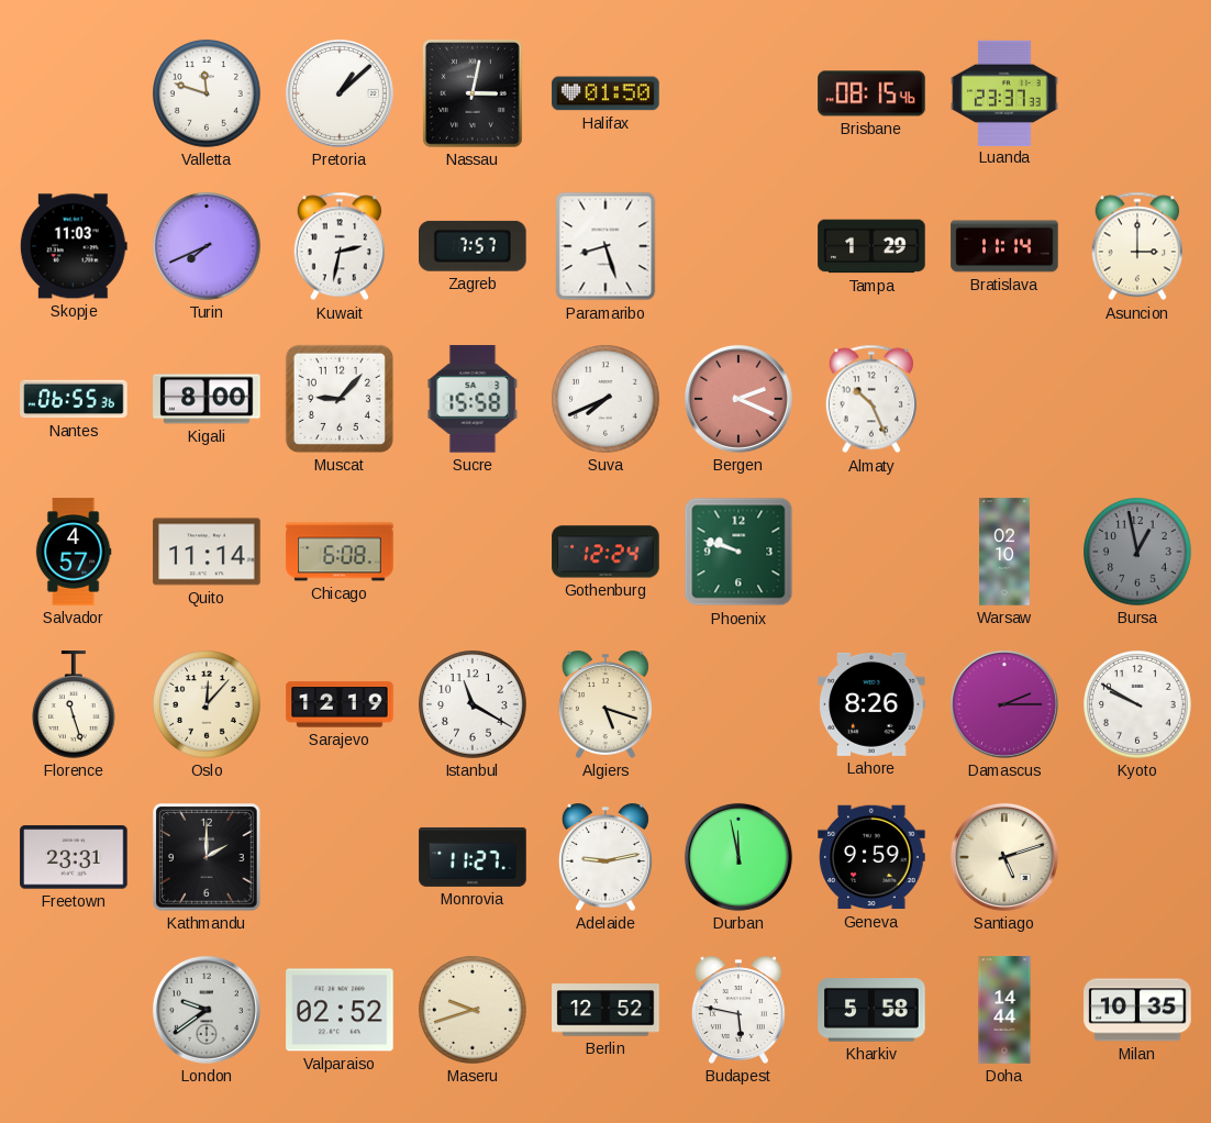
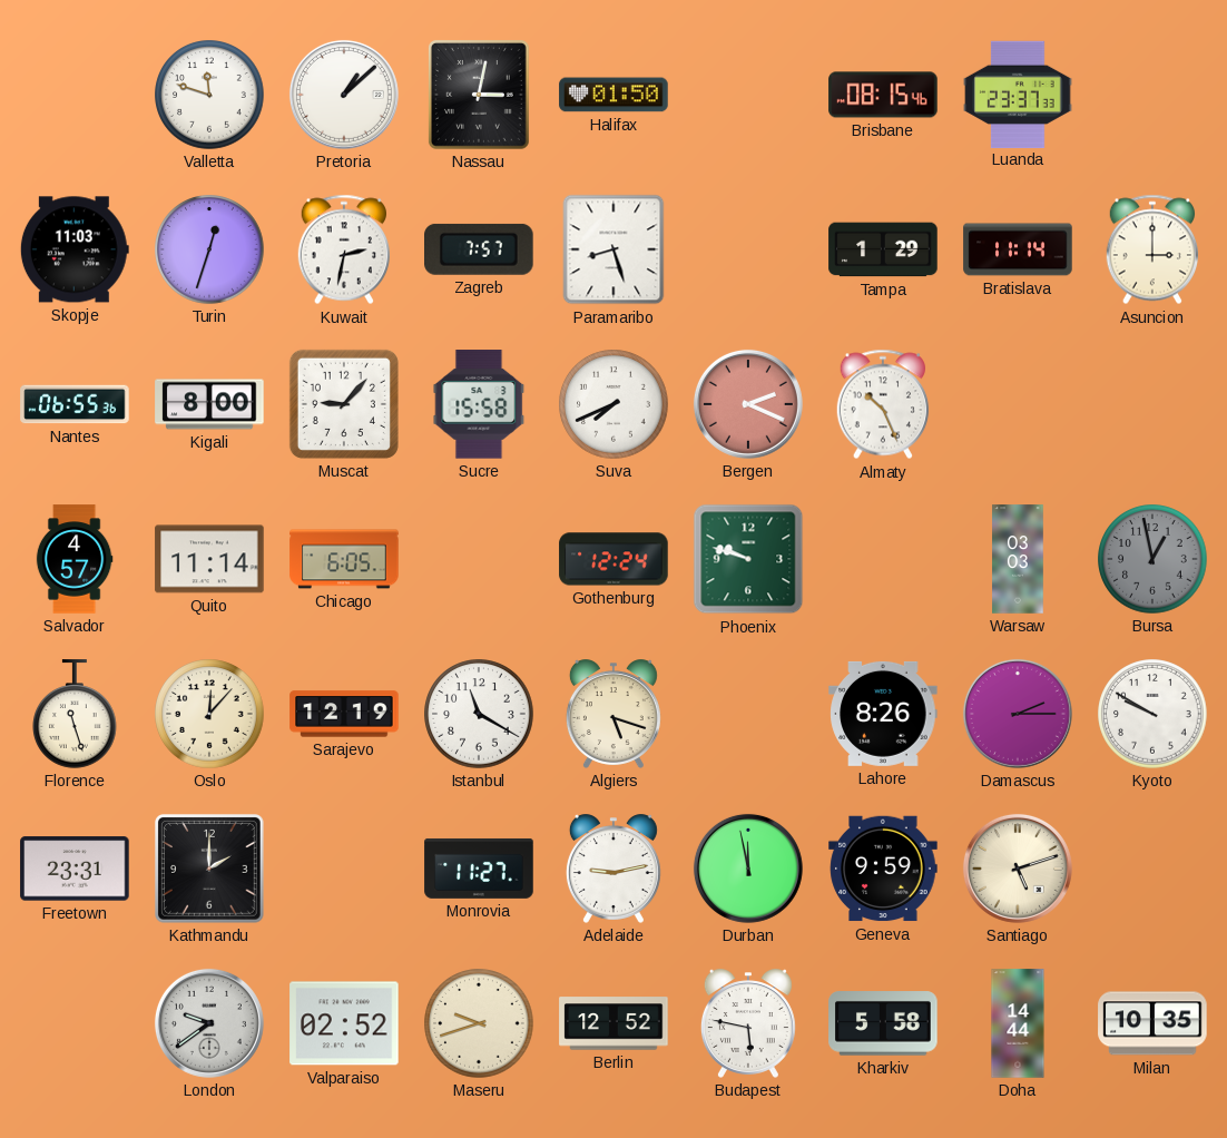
Turin: 7:41 -> 12:33 (209, 249)
Chicago: 6:08 -> 6:05 (344, 559)
Warsaw: 02:10 -> 03:03 (1018, 559)
